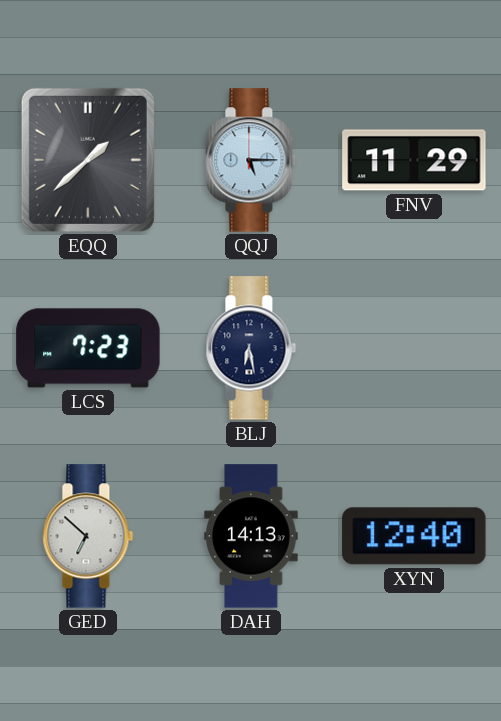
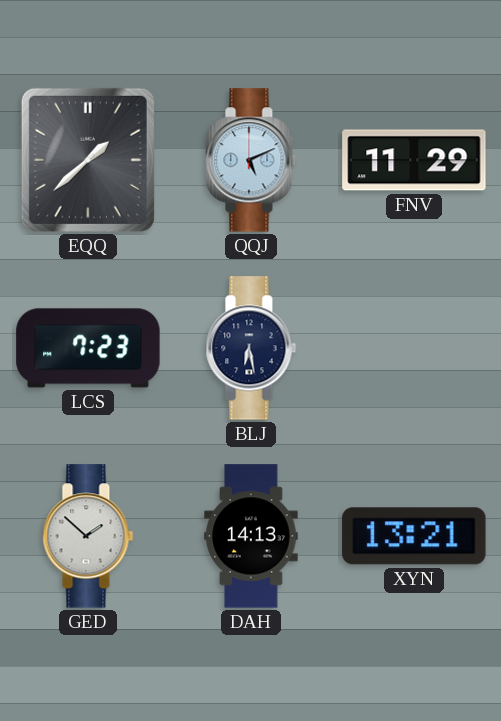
QQJ: 5:15 -> 5:11 (251, 160)
GED: 6:52 -> 1:52 (88, 536)
XYN: 12:40 -> 13:21 (414, 536)
